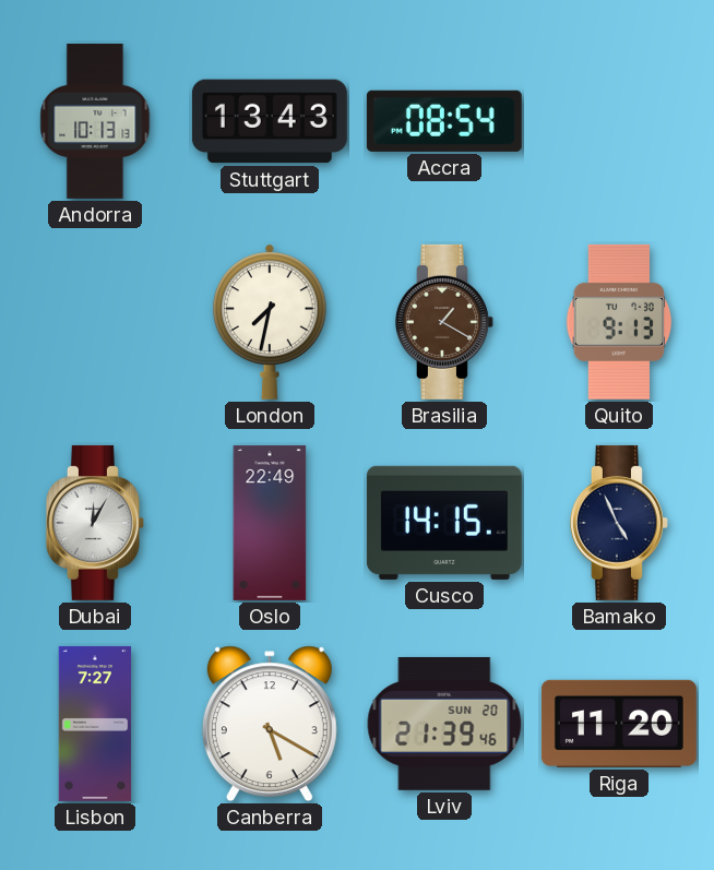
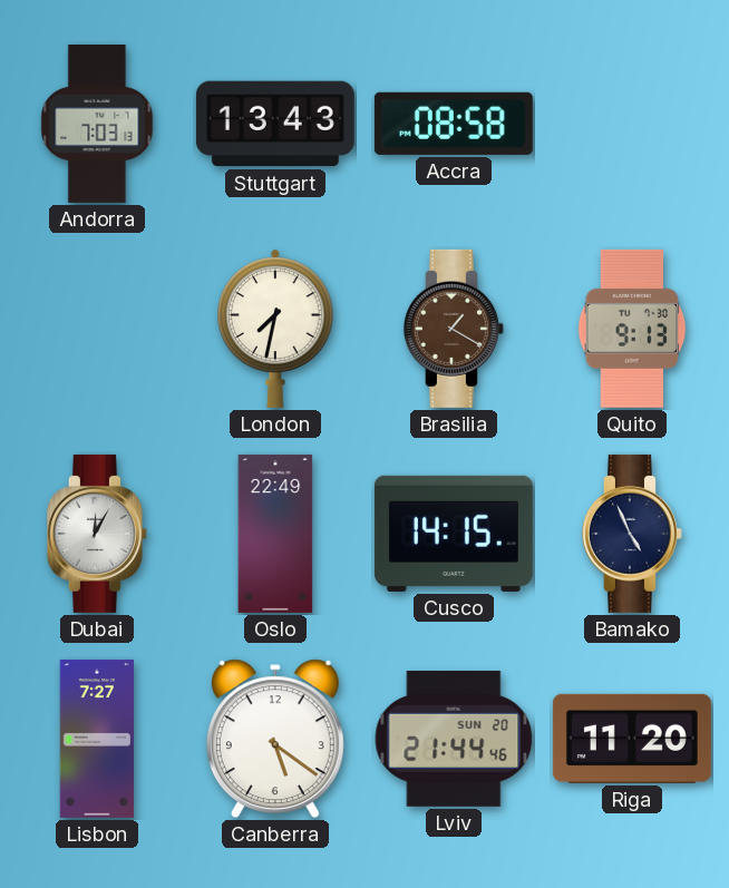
Andorra: 10:13 -> 7:03 (97, 124)
Accra: 08:54 -> 08:58 (454, 124)
Canberra: 5:20 -> 5:21 (275, 739)
Lviv: 21:39 -> 21:44 (454, 739)
